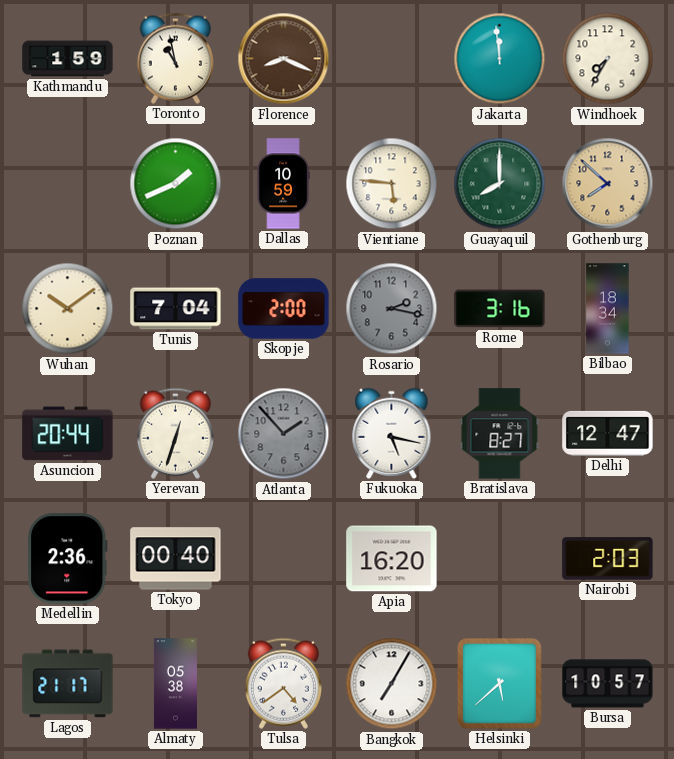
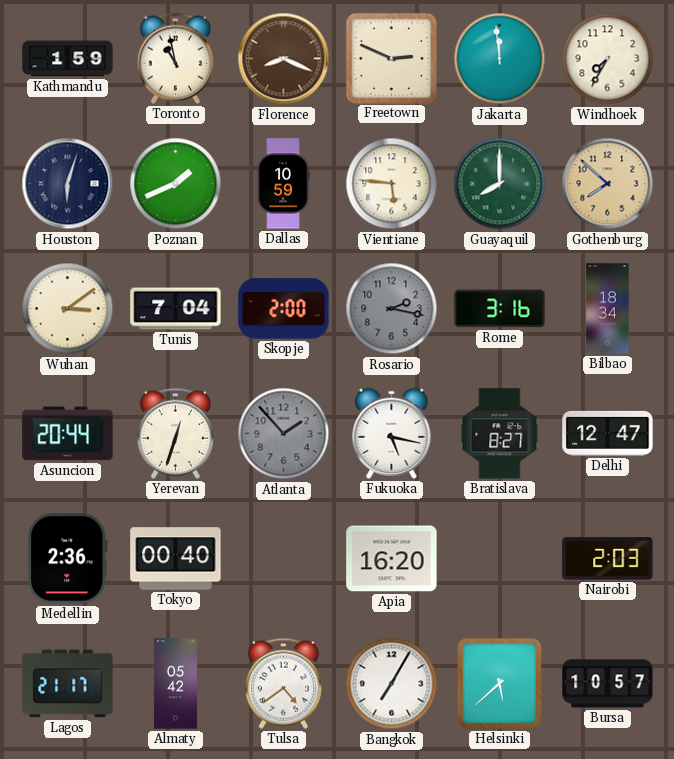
Freetown: none -> 2:49 (391, 58)
Houston: none -> 6:03 (68, 184)
Wuhan: 10:09 -> 3:09 (68, 309)
Almaty: 05:38 -> 05:42 (175, 684)
